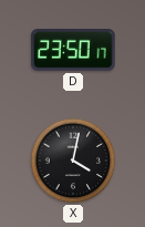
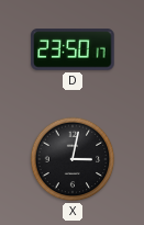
X: 4:02 -> 3:02 (73, 159)
